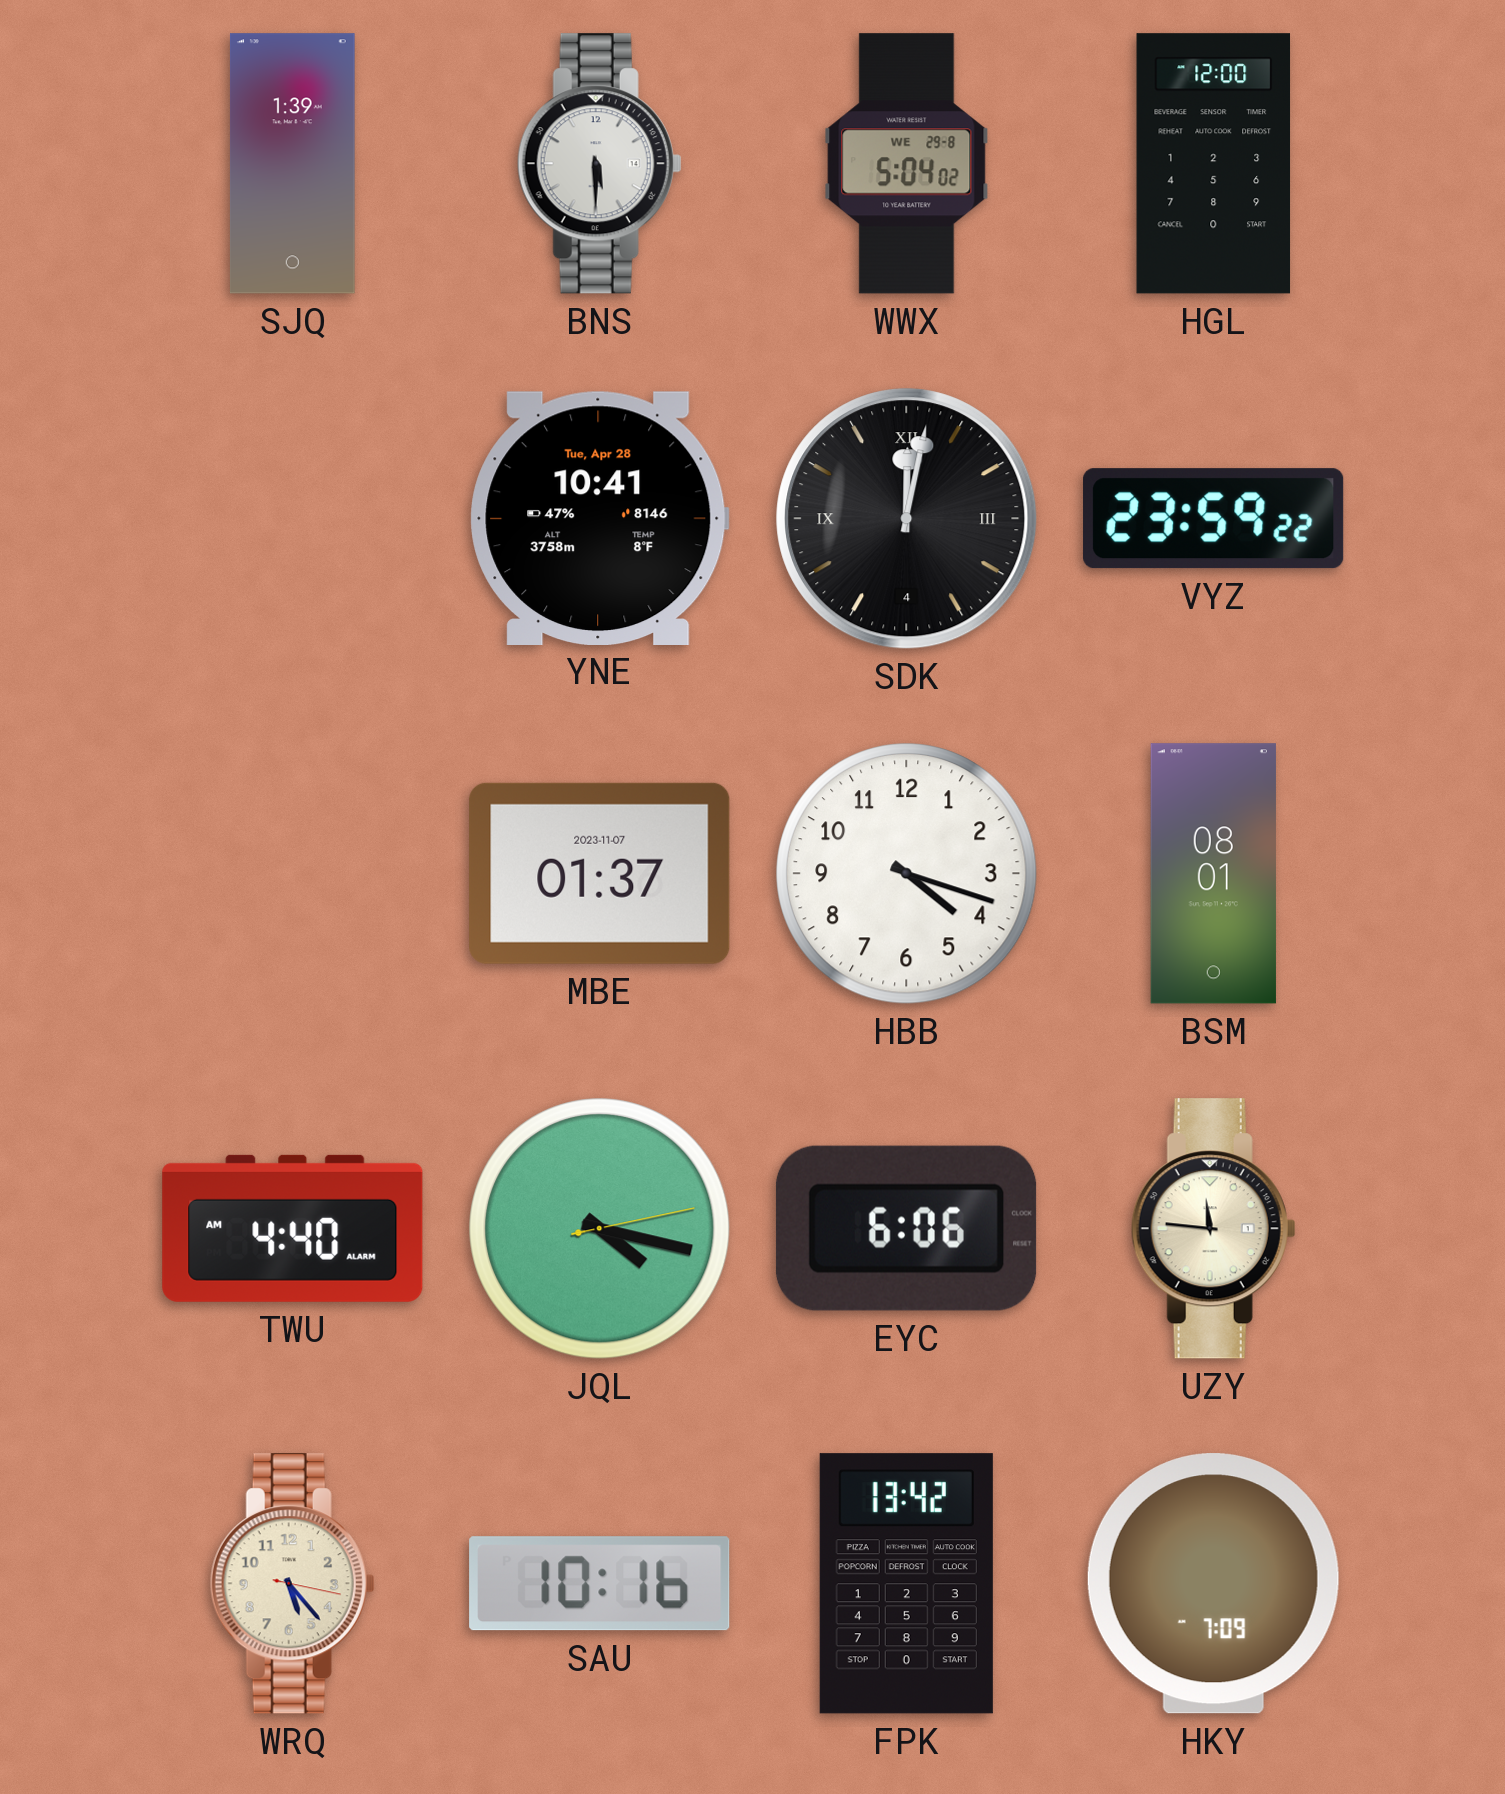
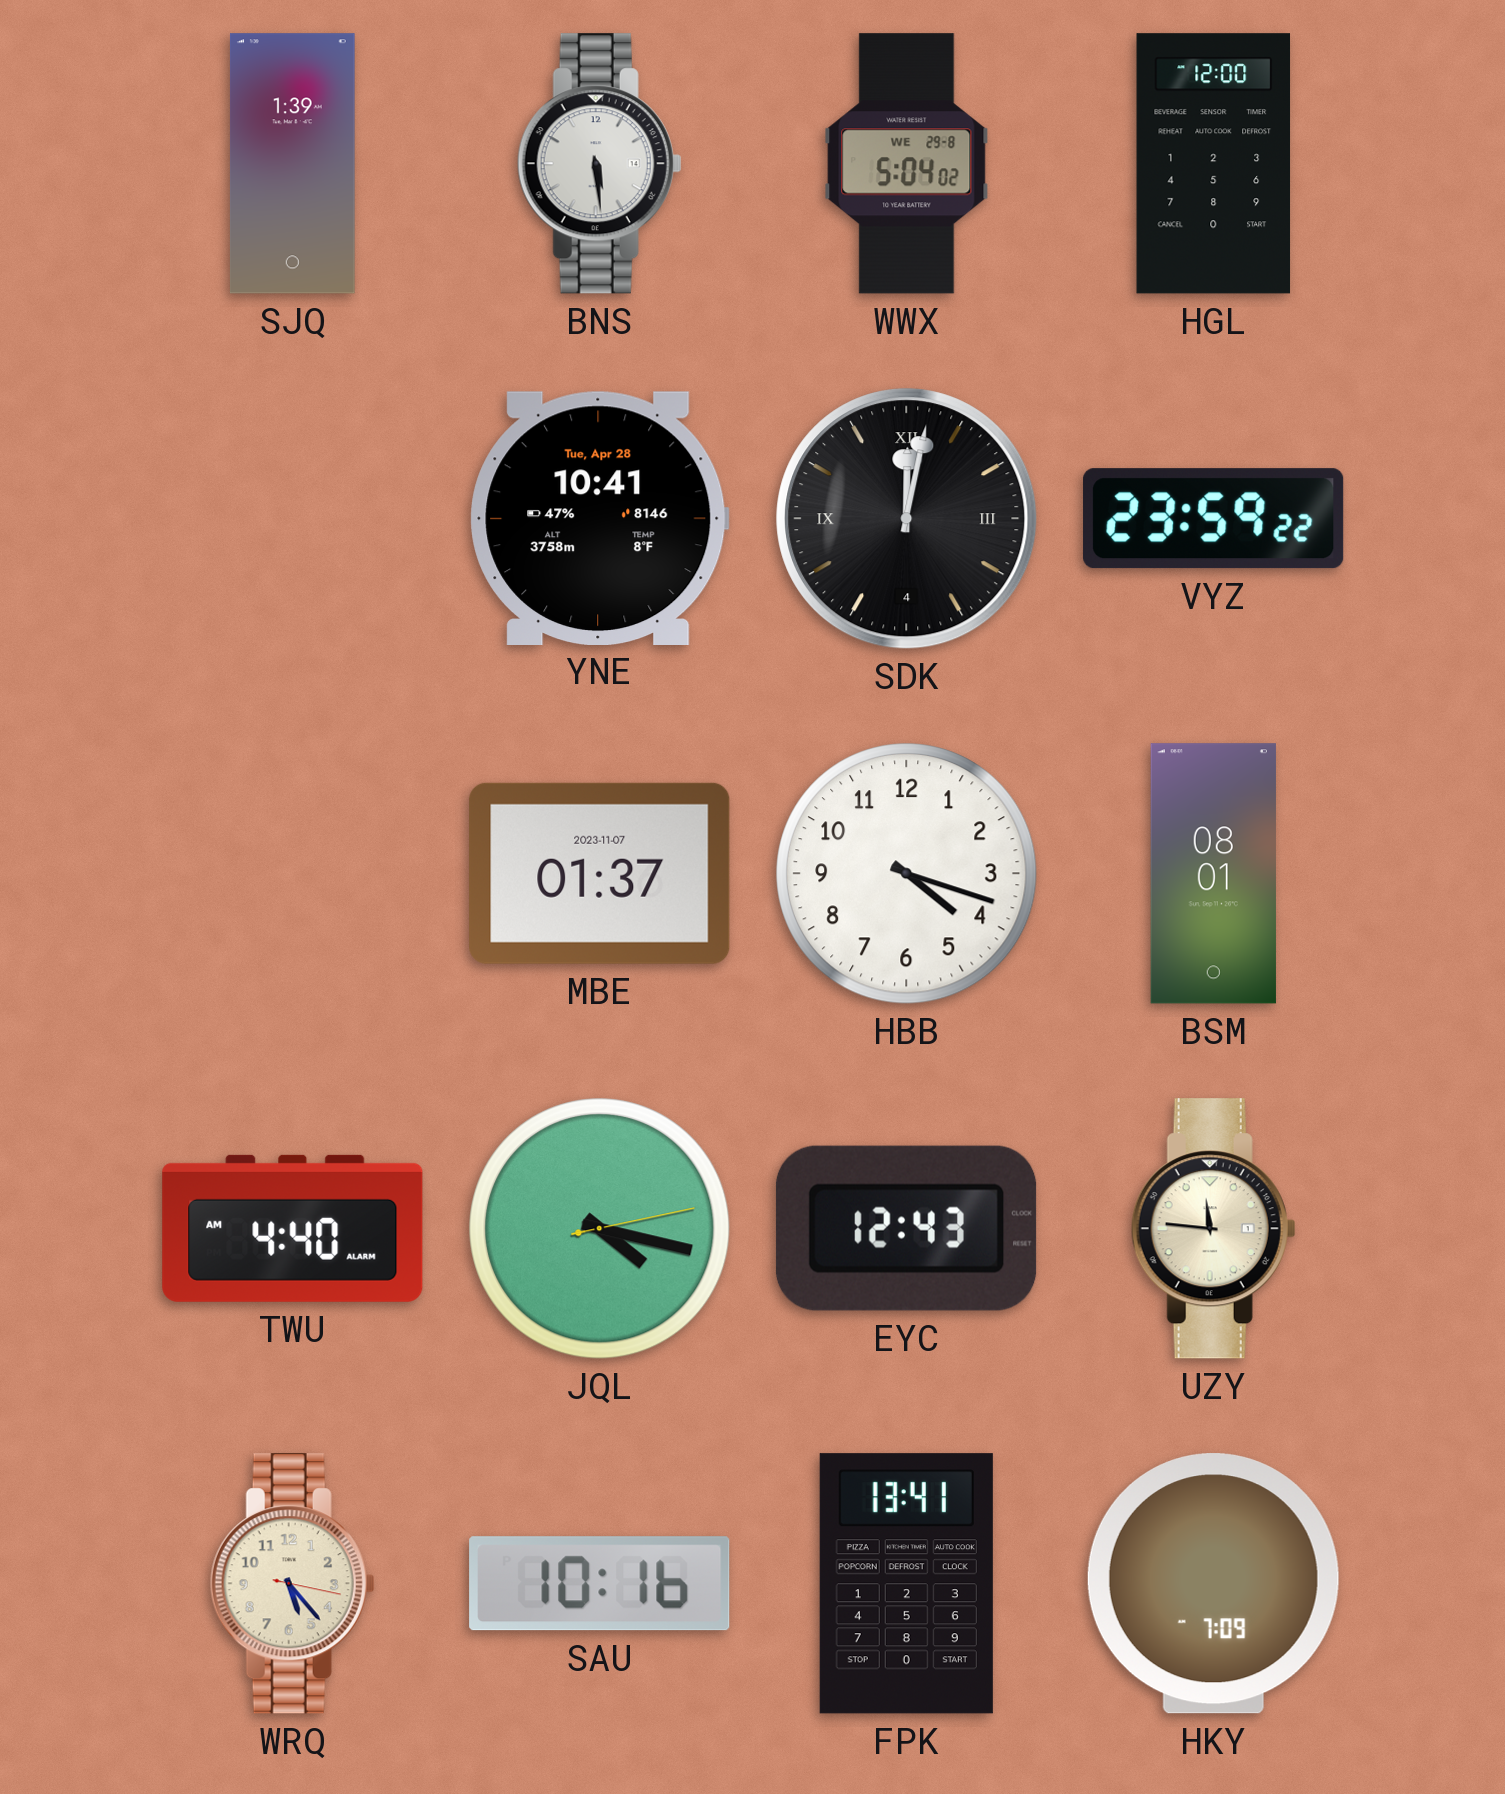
BNS: 5:30 -> 5:29 (599, 164)
EYC: 6:06 -> 12:43 (906, 1228)
FPK: 13:42 -> 13:41 (906, 1584)
